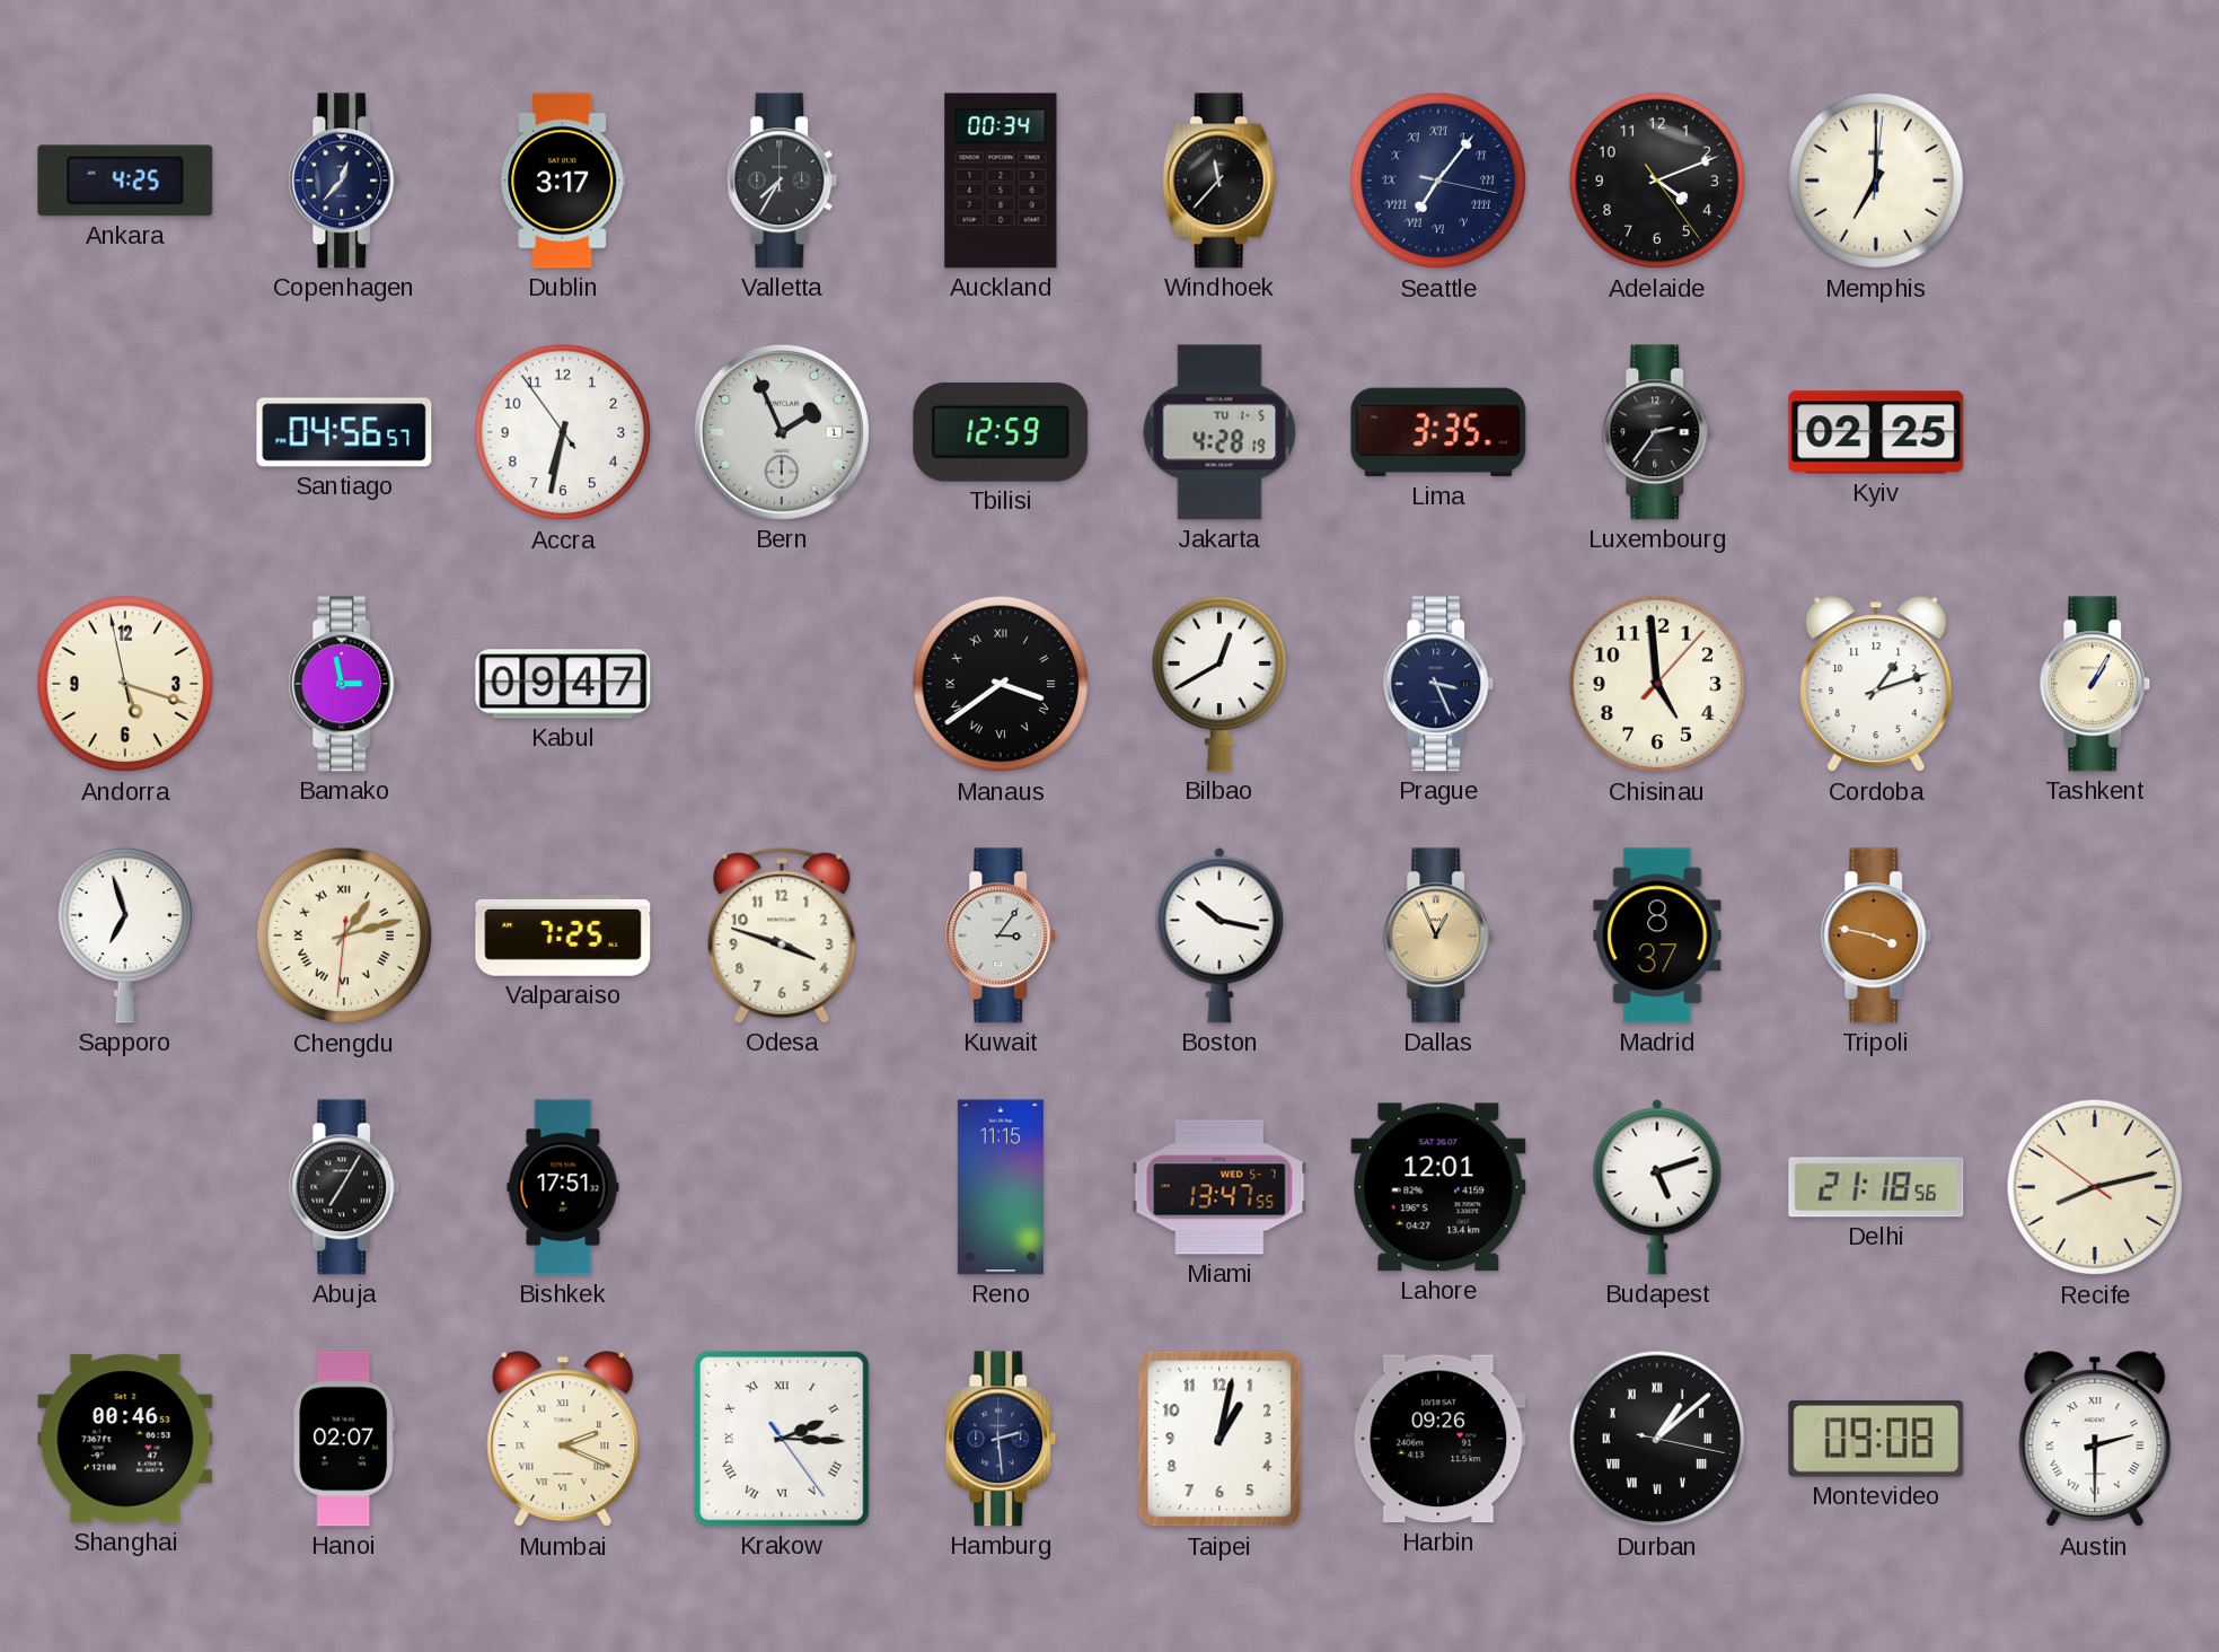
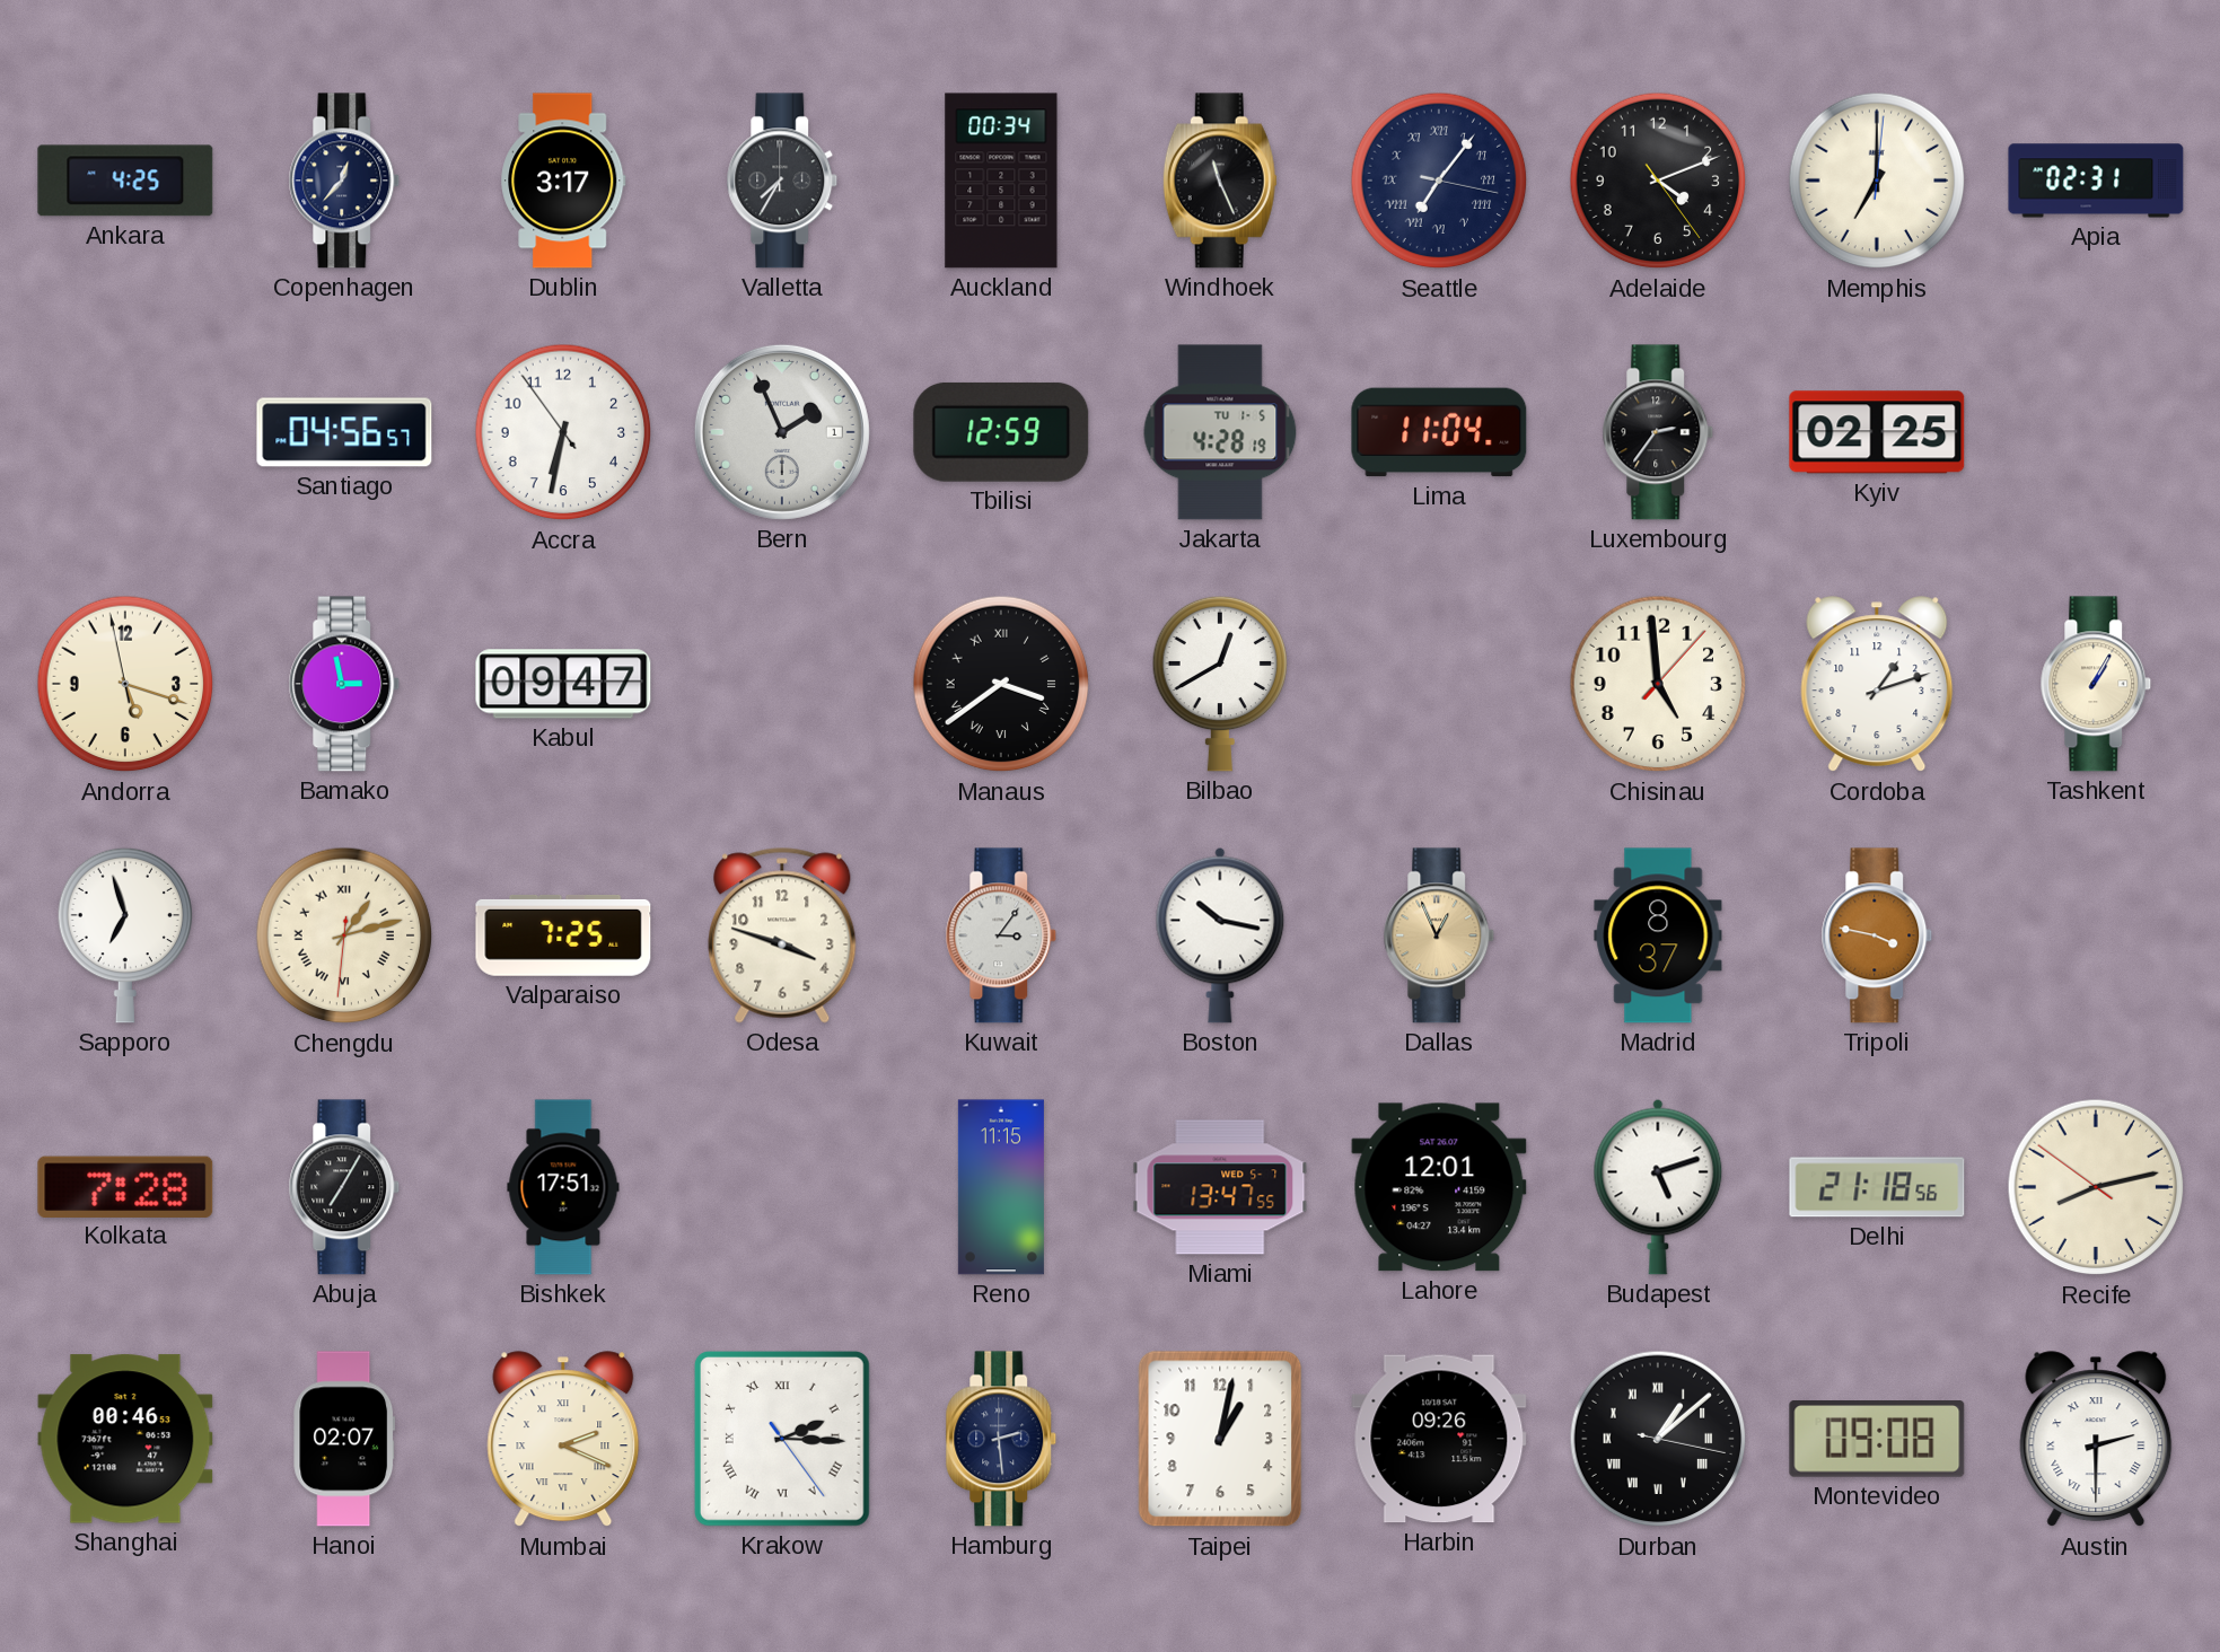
Windhoek: 11:37 -> 11:26 (1220, 181)
Apia: none -> 02:31 (2096, 181)
Lima: 3:35 -> 11:04 (1439, 432)
Prague: 3:26 -> none (1438, 684)
Kolkata: none -> 7:28 (125, 1186)
